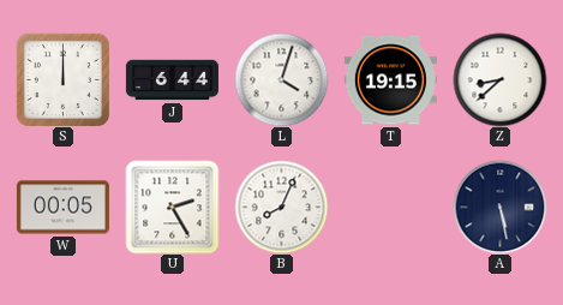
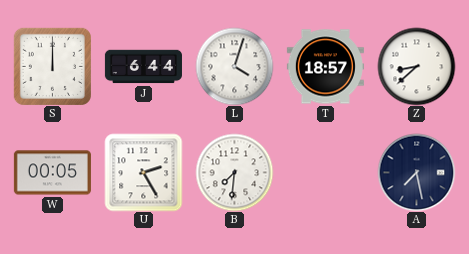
T: 19:15 -> 18:57 (325, 67)
B: 8:04 -> 7:31 (234, 172)
A: 5:28 -> 7:28 (416, 172)
